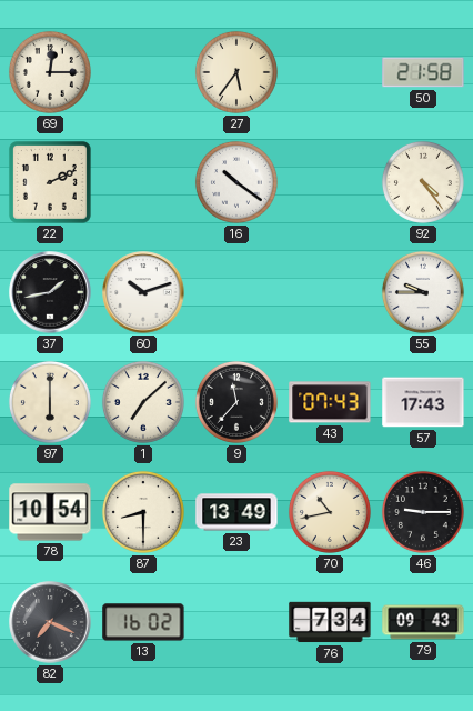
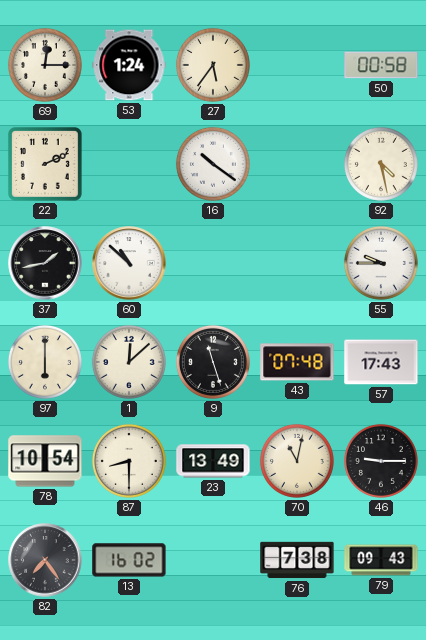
53: none -> 1:24 (129, 65)
50: 21:58 -> 00:58 (381, 65)
92: 4:24 -> 4:28 (381, 164)
60: 10:12 -> 10:52 (129, 263)
1: 7:08 -> 12:08 (129, 362)
9: 11:37 -> 11:27 (213, 362)
43: 07:43 -> 07:48 (297, 362)
70: 10:43 -> 11:02 (297, 461)
82: 7:19 -> 7:24 (45, 560)
76: 7:34 -> 7:38 (297, 560)
